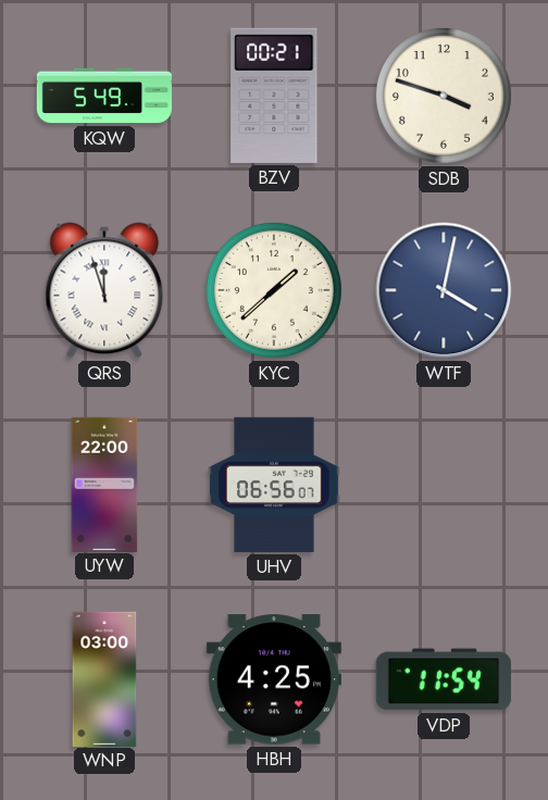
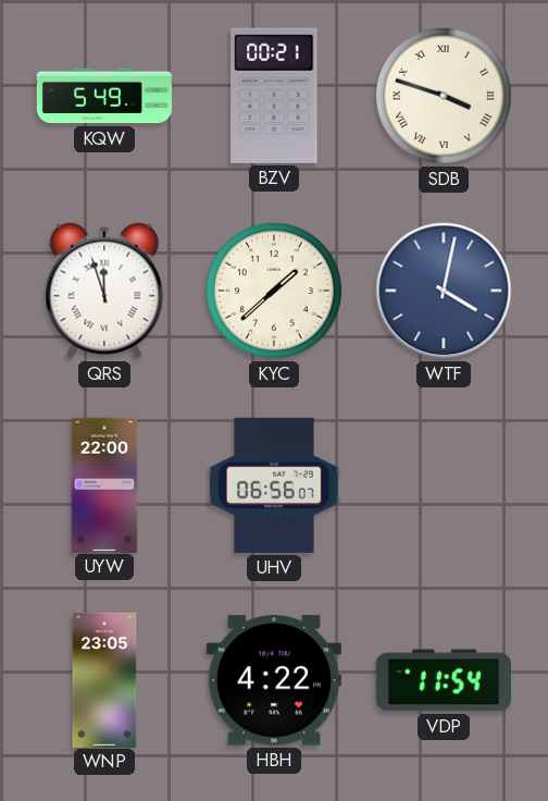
SDB numerals: Arabic -> Roman (444, 96)
WNP: 03:00 -> 23:05 (104, 679)
HBH: 4:25 -> 4:22 (274, 680)
